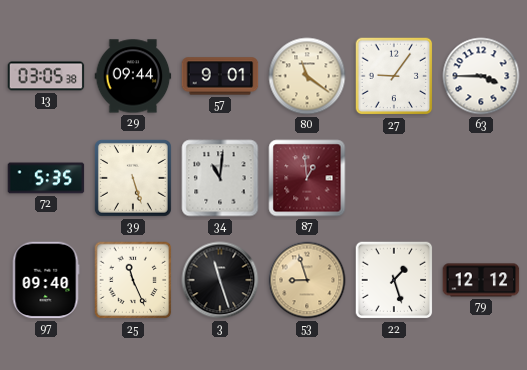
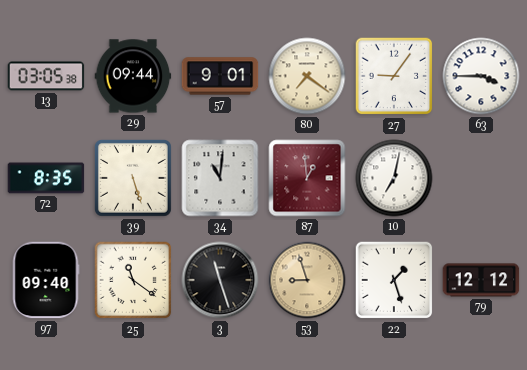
80: 11:21 -> 7:21 (307, 76)
72: 5:35 -> 8:35 (46, 178)
10: none -> 7:02 (394, 178)
25: 11:26 -> 11:21 (133, 280)
